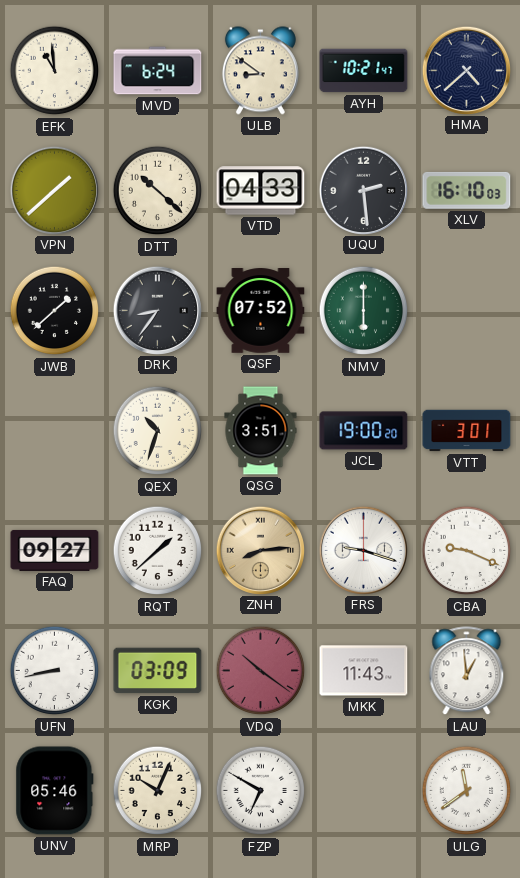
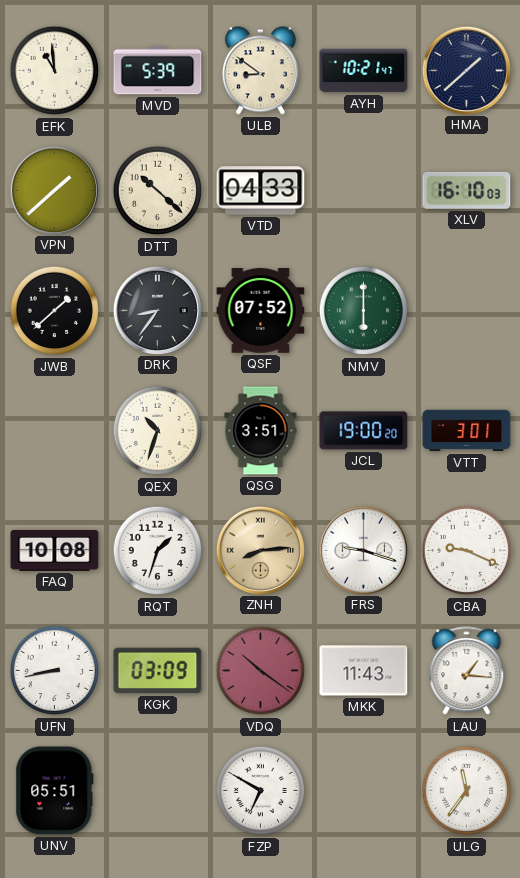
MVD: 6:24 -> 5:39 (158, 71)
HMA: 4:38 -> 1:38 (466, 70)
UQU: 2:29 -> none (363, 190)
FAQ: 09:27 -> 10:08 (55, 550)
RQT: 1:38 -> 1:33 (158, 551)
LAU: 12:59 -> 1:16 (467, 671)
UNV: 05:46 -> 05:51 (55, 791)
MRP: 10:04 -> none (158, 791)
ULG: 11:39 -> 11:36 (467, 791)
